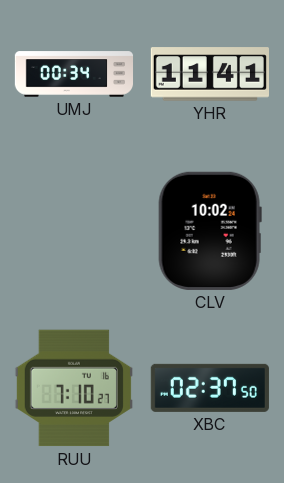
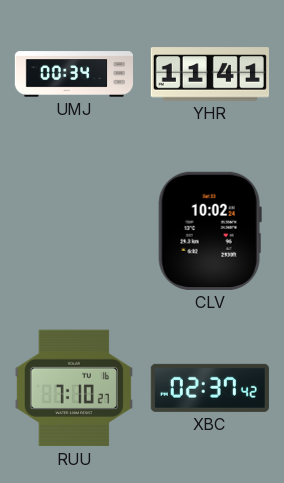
XBC: 02:37:50 -> 02:37:42 (210, 388)
